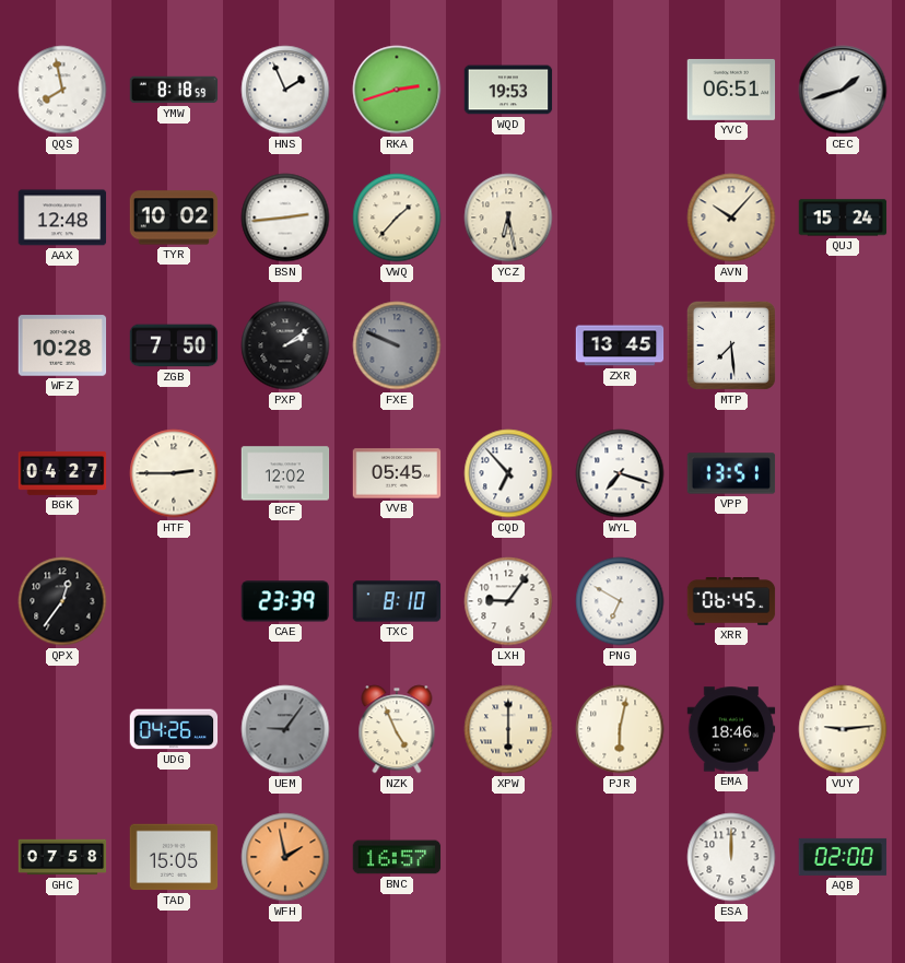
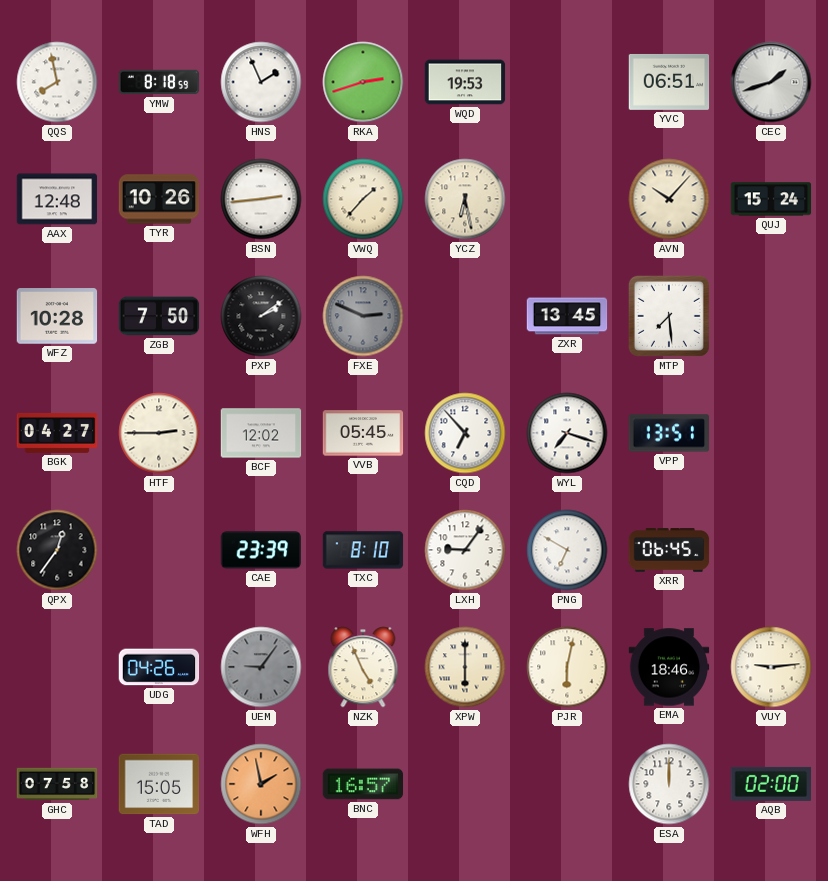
TYR: 10:02 -> 10:26 (159, 199)
FXE: 9:49 -> 2:49 (363, 316)
